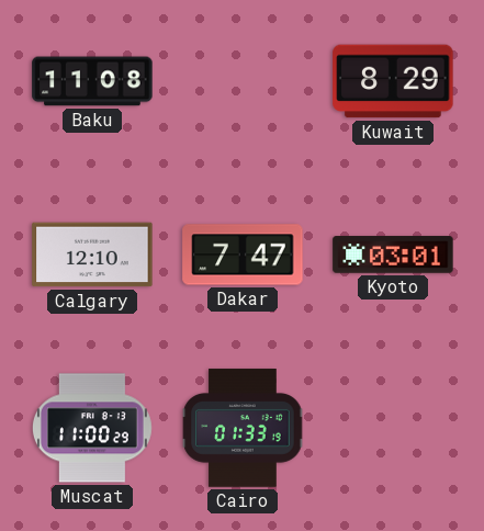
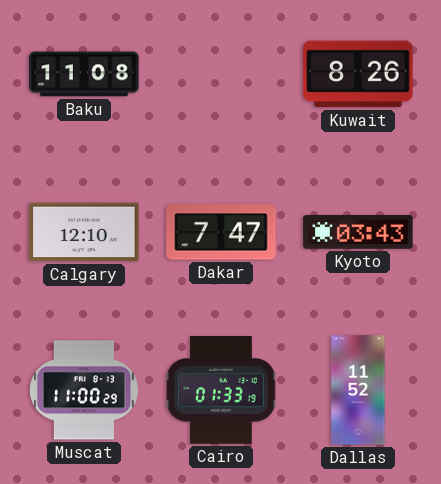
Kuwait: 8:29 -> 8:26 (358, 74)
Kyoto: 03:01 -> 03:43 (358, 232)
Dallas: none -> 11:52 (358, 390)
